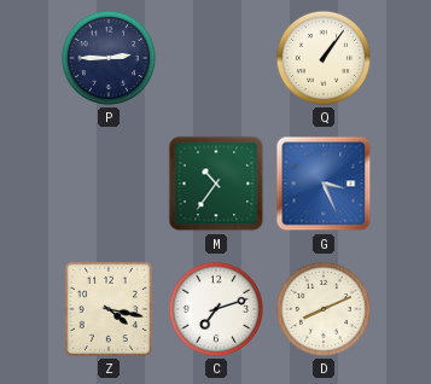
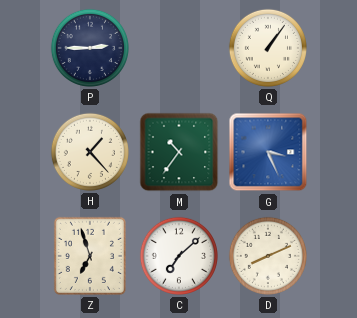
H: none -> 1:23 (90, 152)
Z: 4:17 -> 6:57 (90, 256)
C: 7:12 -> 7:08 (179, 256)
